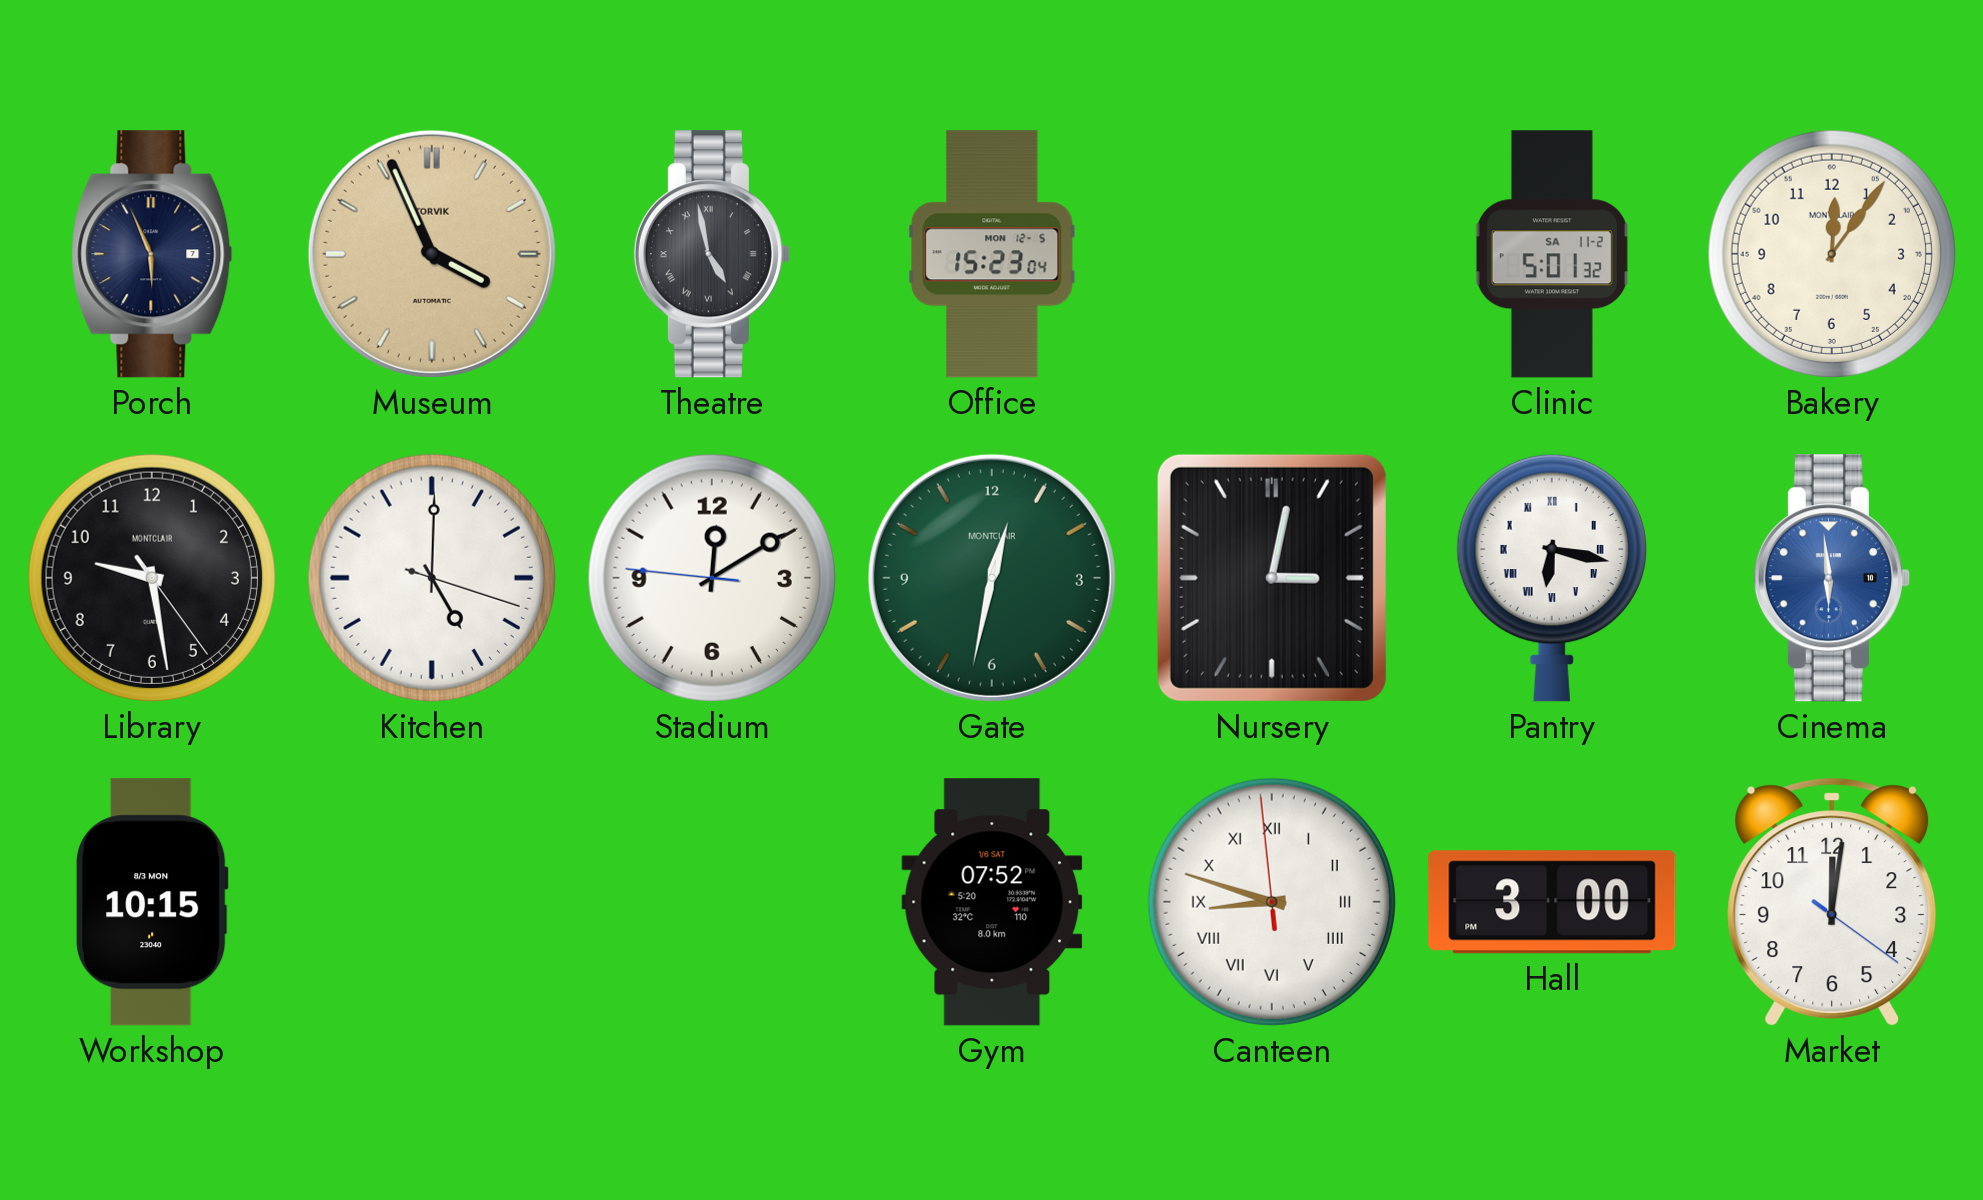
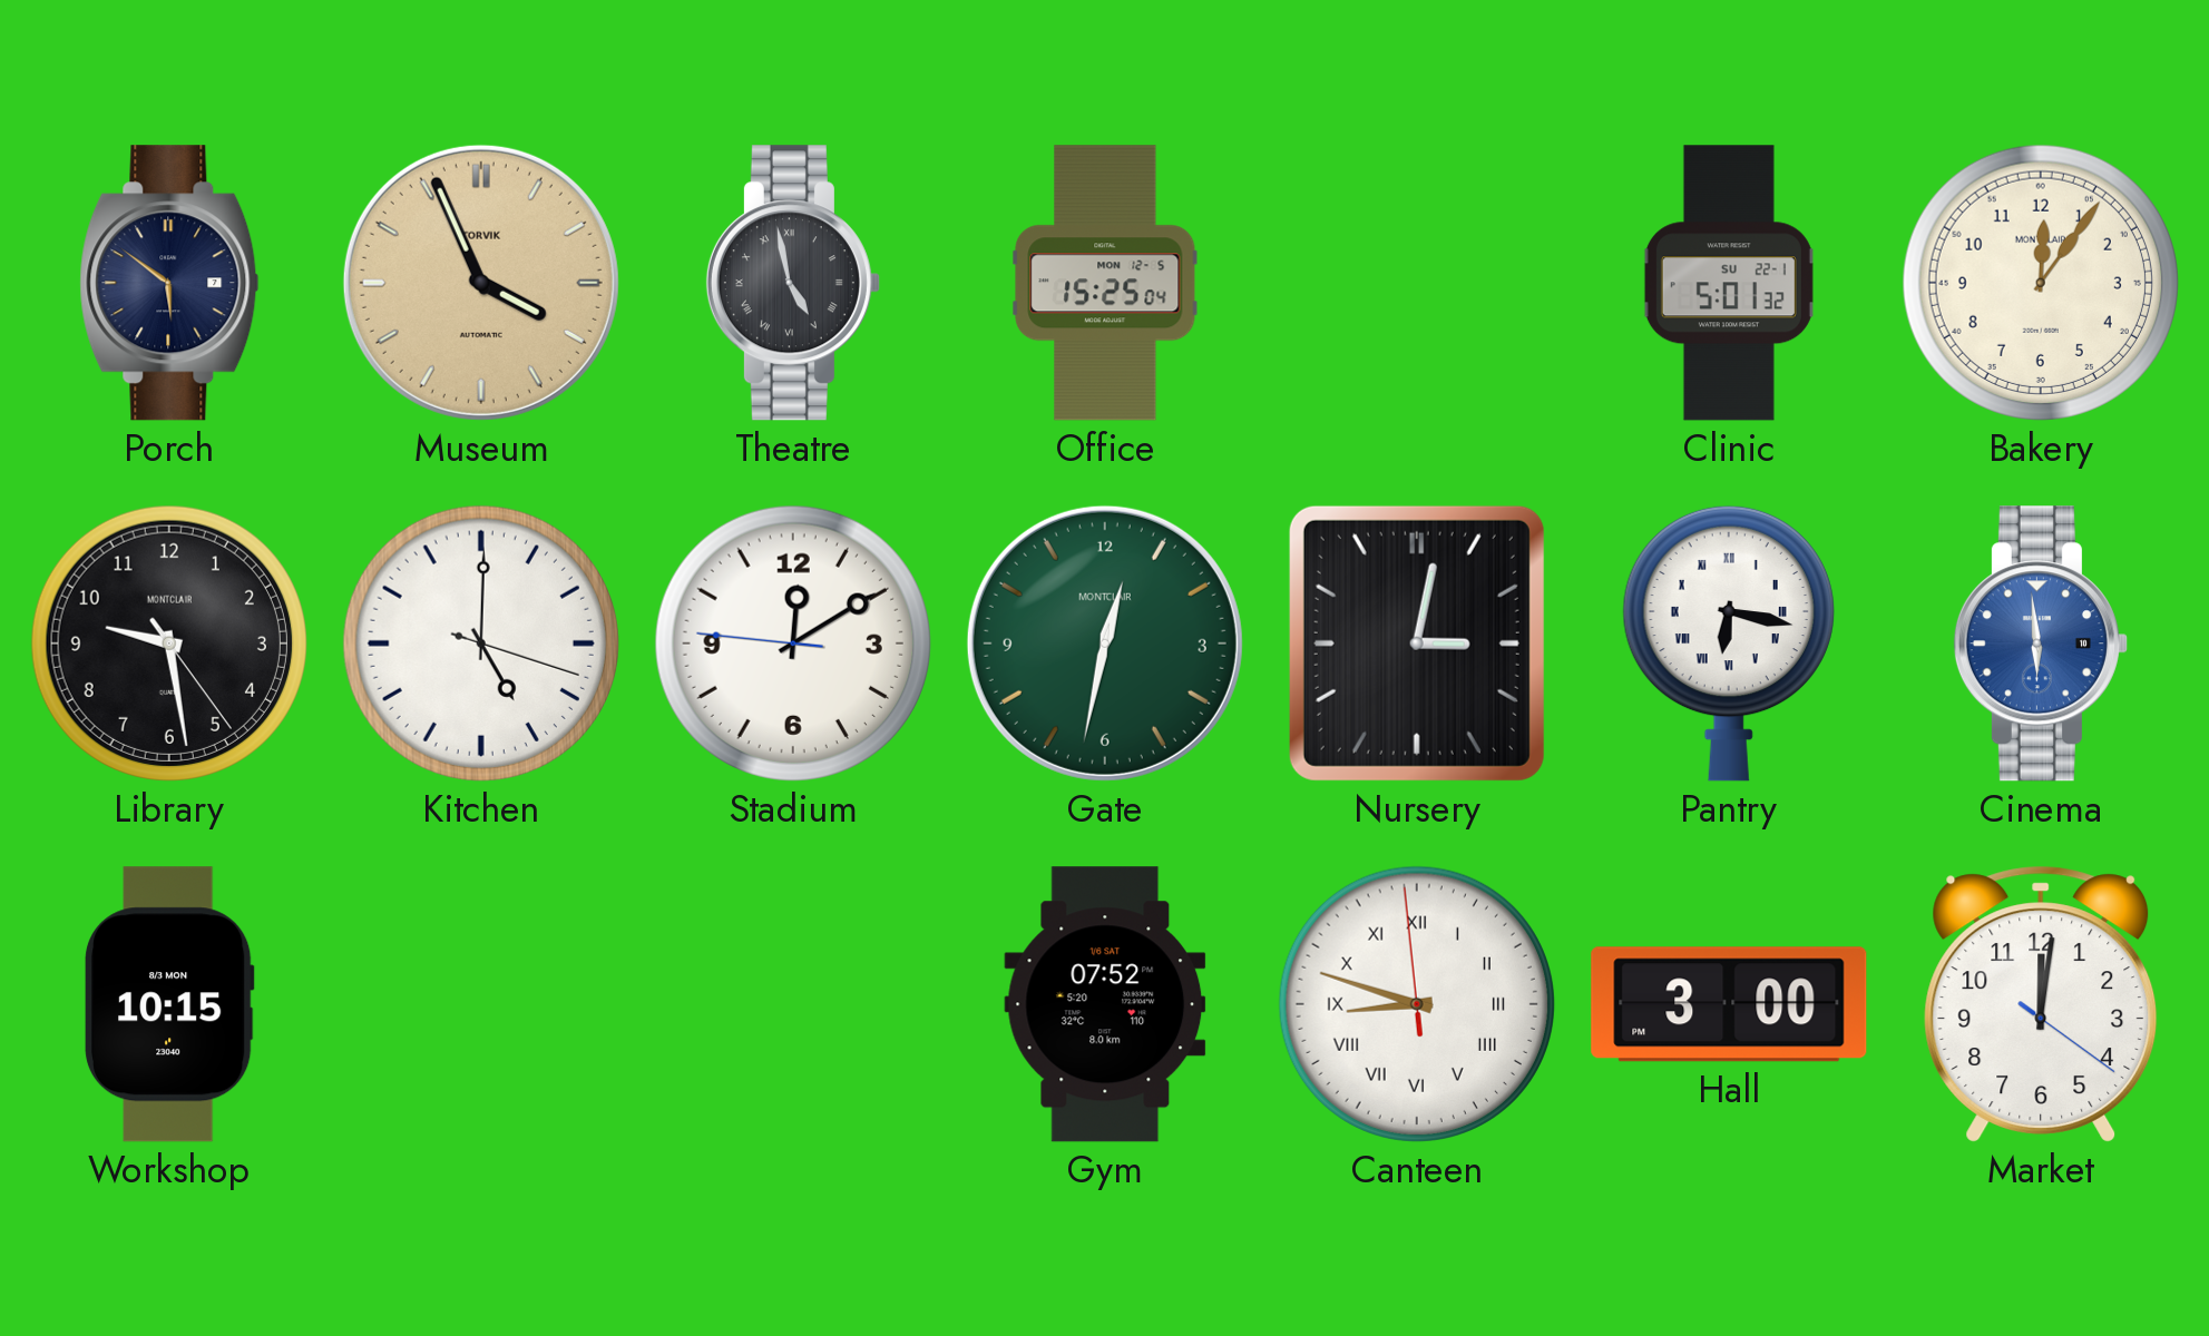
Porch: 5:56 -> 5:51 (169, 283)
Office: 15:23 -> 15:25 (1105, 283)
Clinic date: SA 11-2 -> SU 22-1 (1729, 283)
